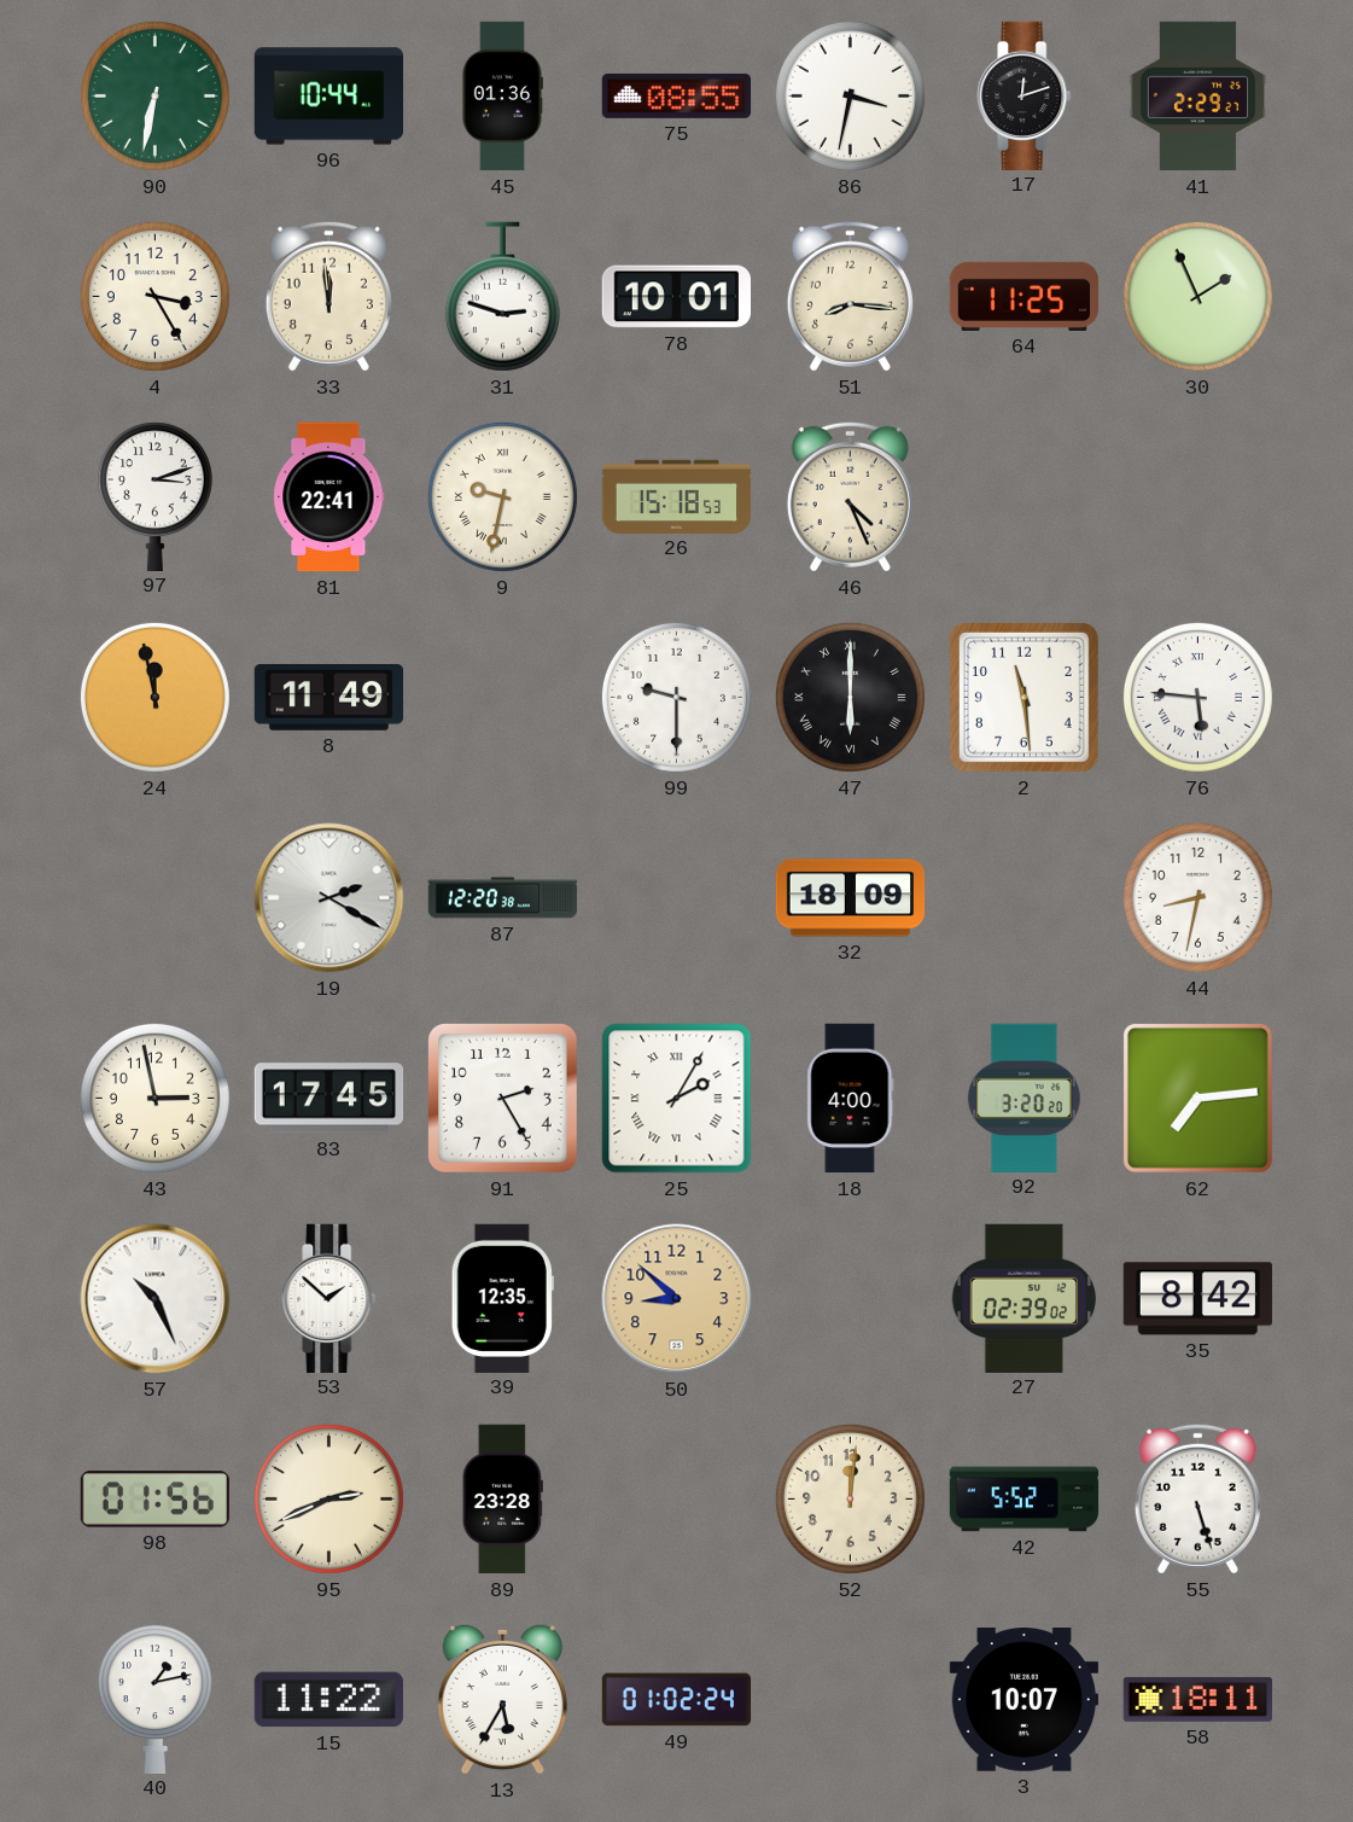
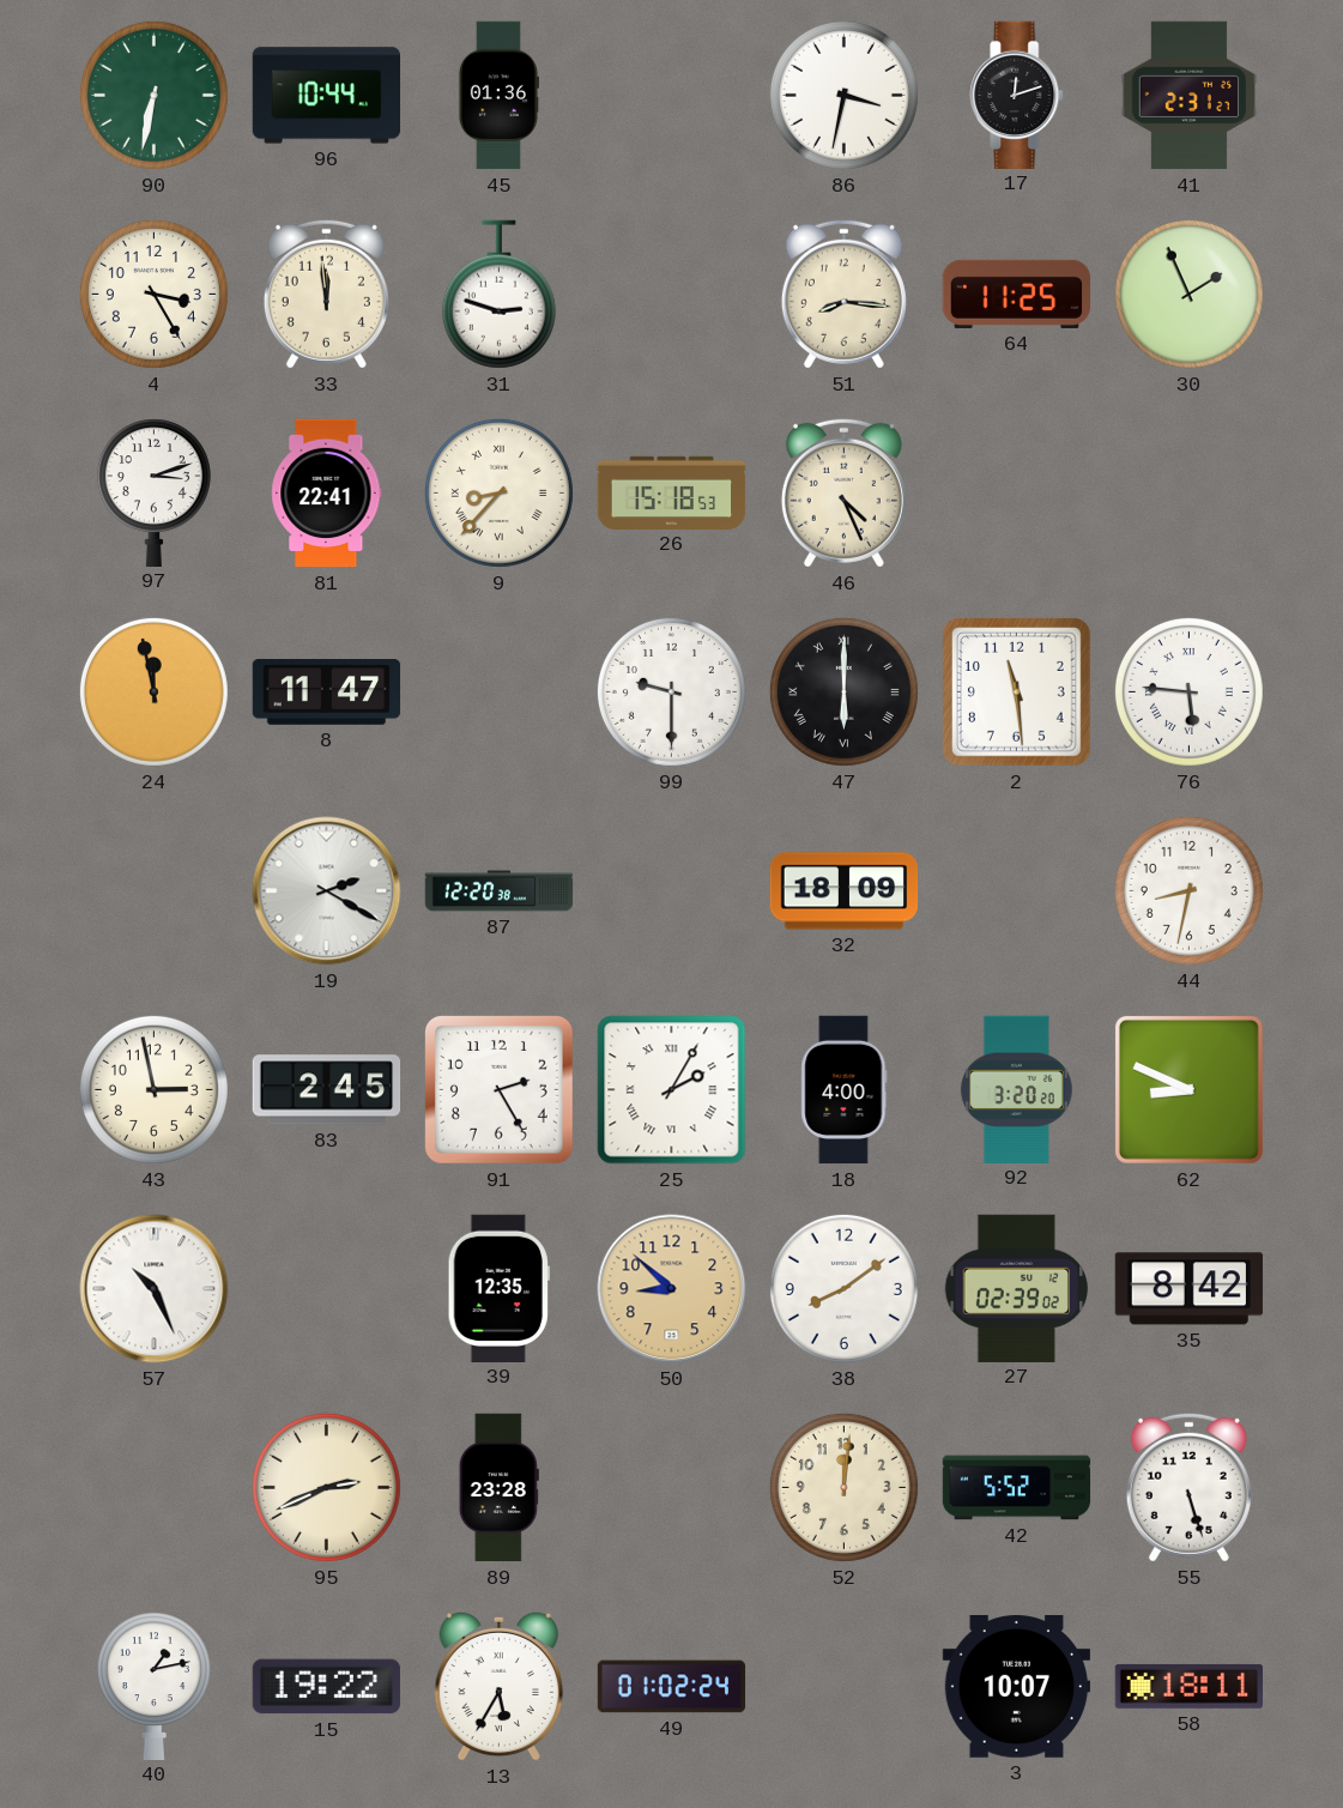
75: 08:55 -> none (676, 95)
41: 2:29 -> 2:31 (1190, 96)
78: 10:01 -> none (676, 297)
9: 9:32 -> 8:37 (498, 492)
8: 11:49 -> 11:47 (327, 693)
83: 17:45 -> 2:45 (327, 1090)
62: 7:14 -> 8:49 (1188, 1089)
53: 1:52 -> none (329, 1298)
38: none -> 8:09 (843, 1288)
98: 01:56 -> none (154, 1500)
15: 11:22 -> 19:22 (326, 1687)
